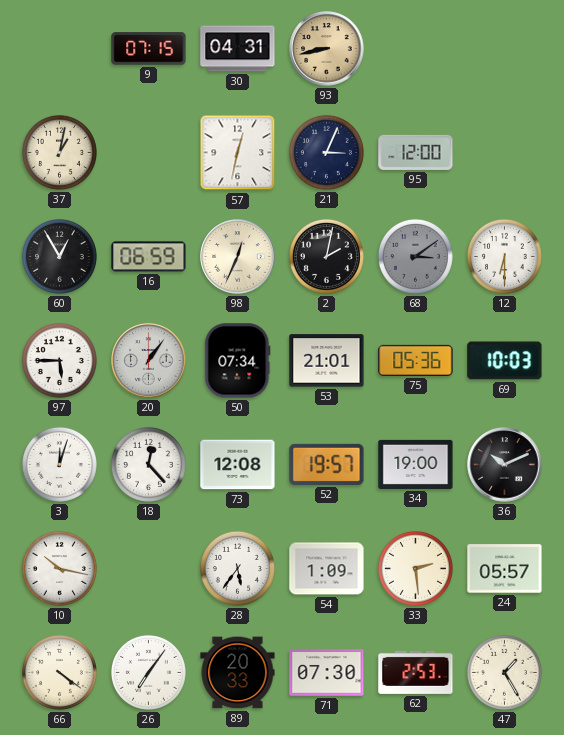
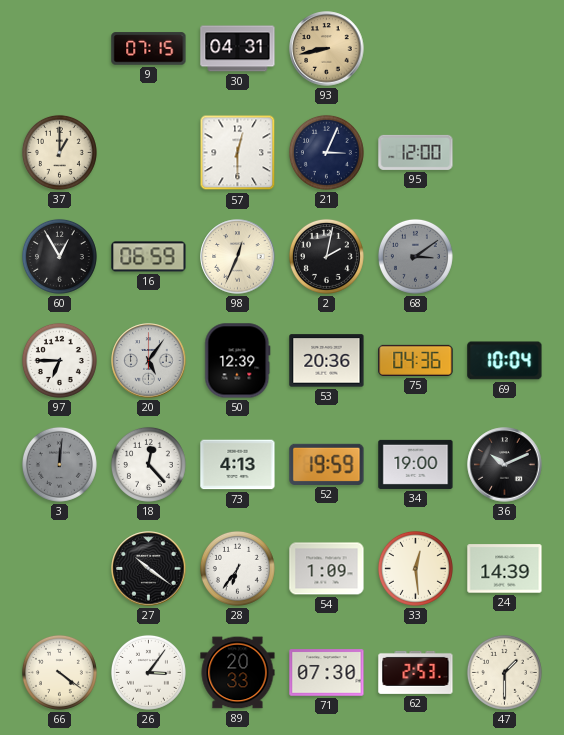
37: 1:02 -> 1:00 (59, 152)
57: 12:32 -> 12:30 (238, 153)
12: 6:30 -> none (504, 256)
97: 5:45 -> 6:45 (59, 360)
20: 1:06 -> 5:06 (149, 361)
50: 07:34 -> 12:39 (238, 361)
53: 21:01 -> 20:36 (327, 361)
75: 05:36 -> 04:36 (416, 360)
69: 10:03 -> 10:04 (505, 361)
3: 12:03 -> 12:01 (59, 464)
3 dial: white -> grey (59, 464)
73: 12:08 -> 4:13 (238, 465)
52: 19:57 -> 19:59 (327, 464)
10: 10:17 -> none (59, 568)
27: none -> 10:21 (149, 569)
28: 5:36 -> 6:36 (237, 568)
33: 2:29 -> 12:29 (415, 568)
24: 05:57 -> 14:39 (505, 569)
26: 7:06 -> 3:06 (148, 672)
47: 1:25 -> 1:30 (504, 672)
